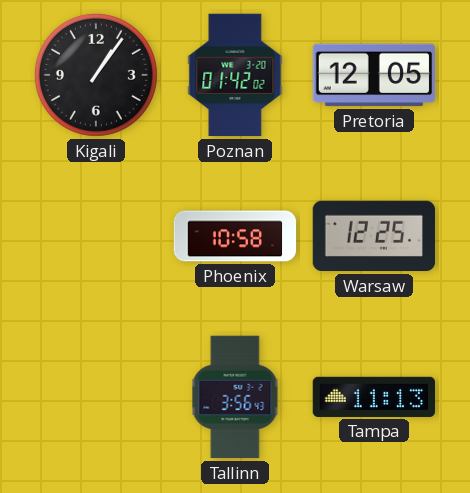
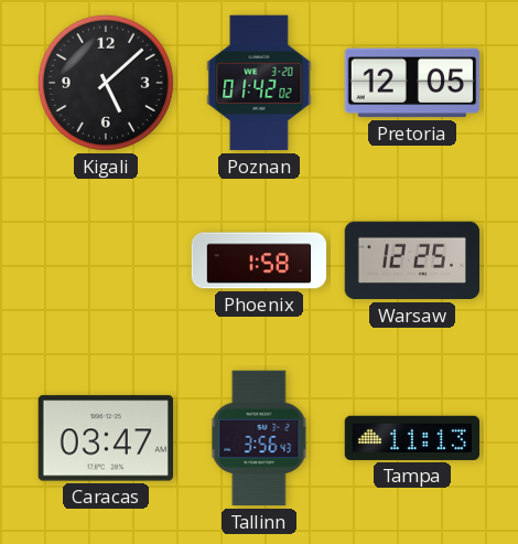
Kigali: 1:06 -> 5:08 (106, 83)
Phoenix: 10:58 -> 1:58 (259, 260)
Caracas: none -> 03:47 (105, 438)
